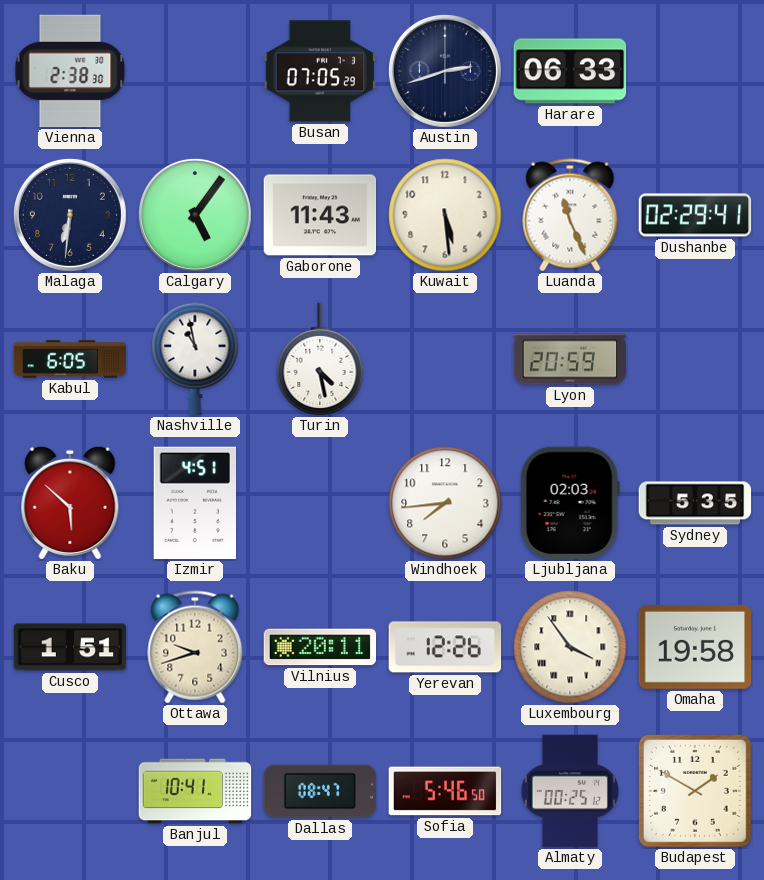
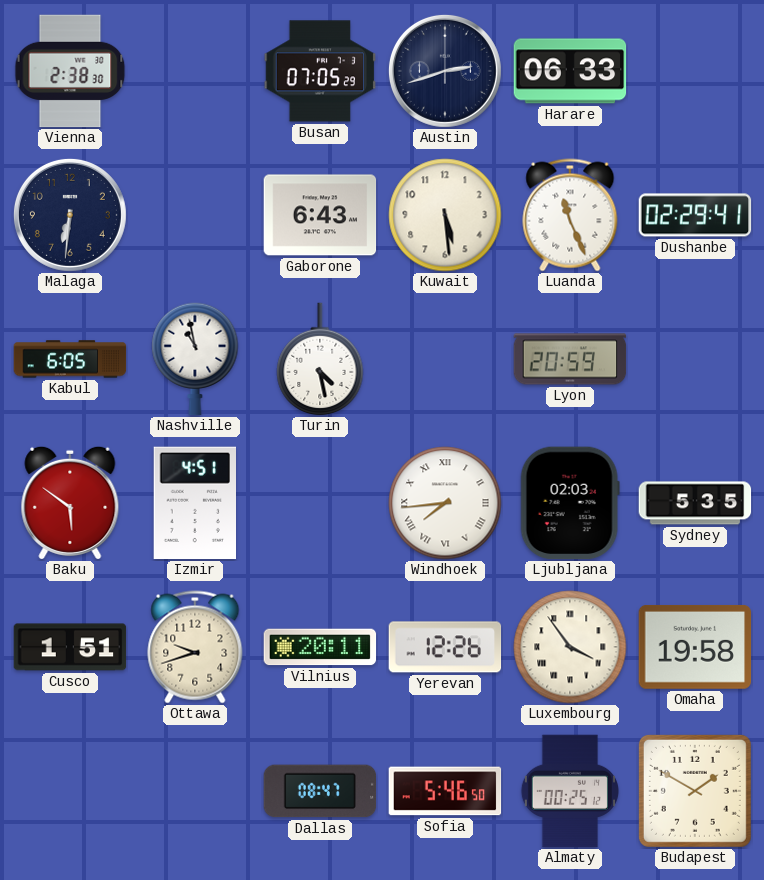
Calgary: 5:06 -> none (195, 215)
Gaborone: 11:43 -> 6:43 (320, 215)
Baku: 5:52 -> 5:51 (70, 503)
Windhoek numerals: Arabic -> Roman (445, 503)
Banjul: 10:41 -> none (195, 791)
